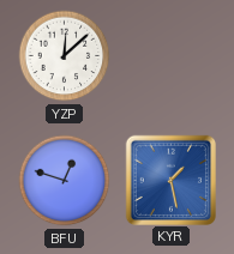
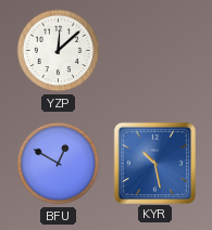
BFU: 12:48 -> 12:50 (59, 164)
KYR: 1:28 -> 10:28 (154, 163)
